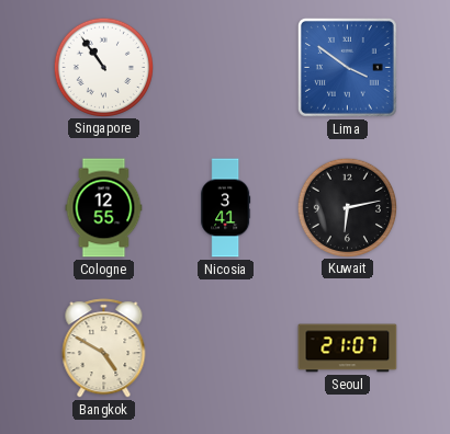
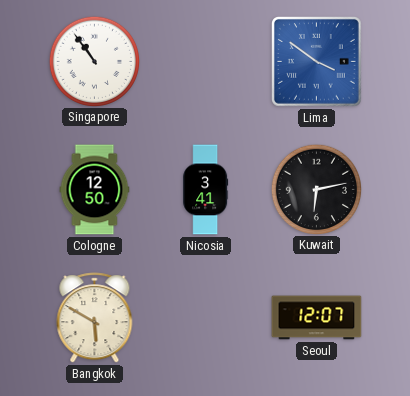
Cologne: 12:55 -> 12:50 (95, 190)
Bangkok: 4:50 -> 5:50 (95, 318)
Seoul: 21:07 -> 12:07 (317, 318)
